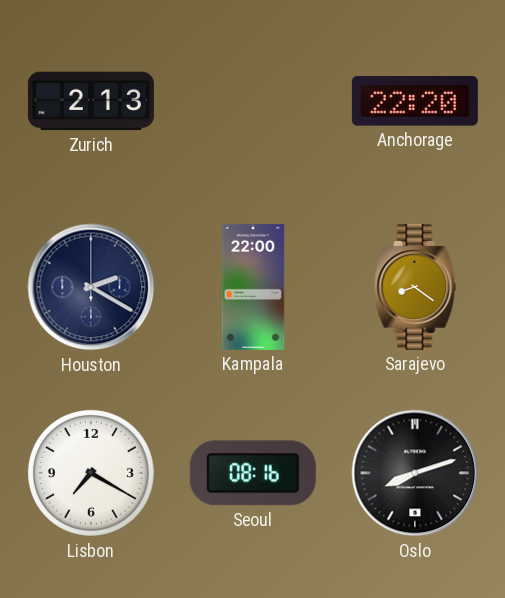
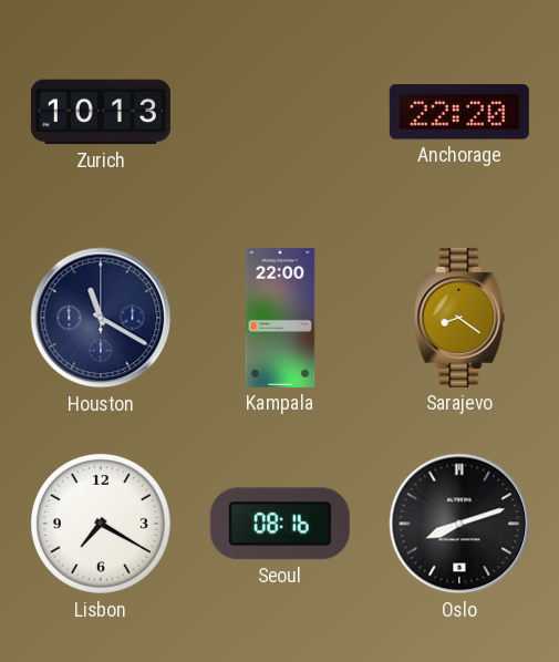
Zurich: 2:13 -> 10:13 (101, 112)
Houston: 2:20 -> 11:20 (101, 318)
